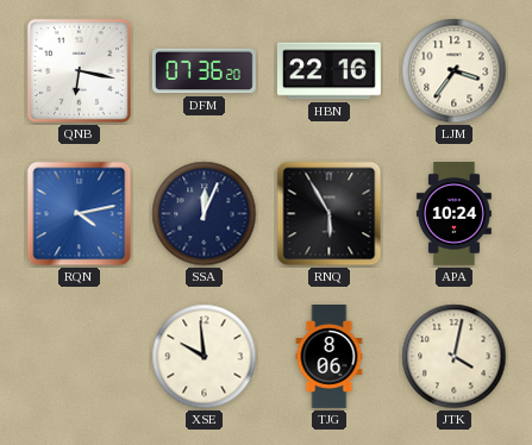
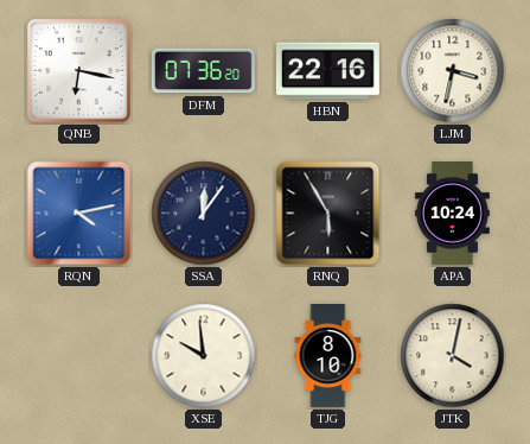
LJM: 3:36 -> 3:32 (453, 71)
SSA: 12:04 -> 12:06 (204, 214)
TJG: 8:06 -> 8:10 (328, 356)
